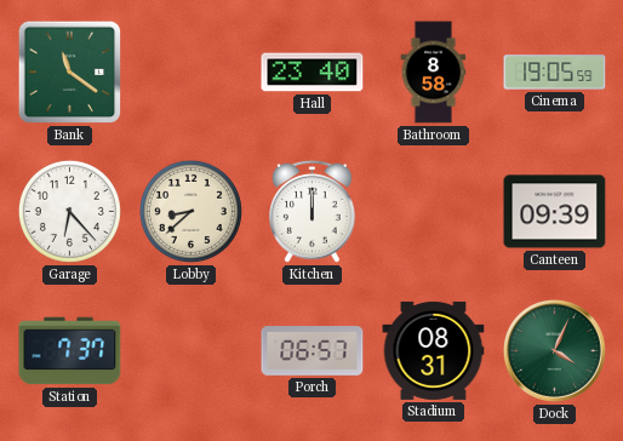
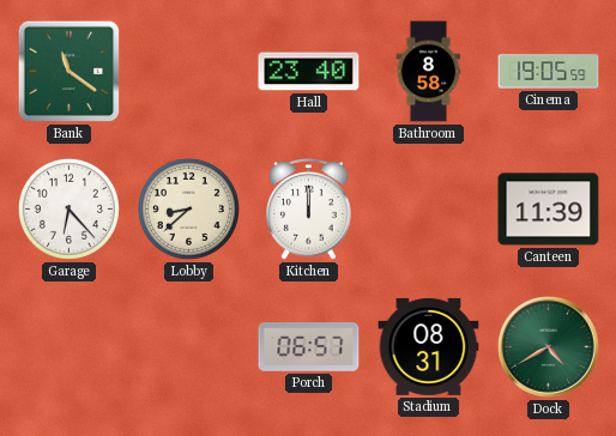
Canteen: 09:39 -> 11:39 (549, 210)
Station: 7:37 -> none (70, 351)
Dock: 4:04 -> 4:40 (549, 347)
